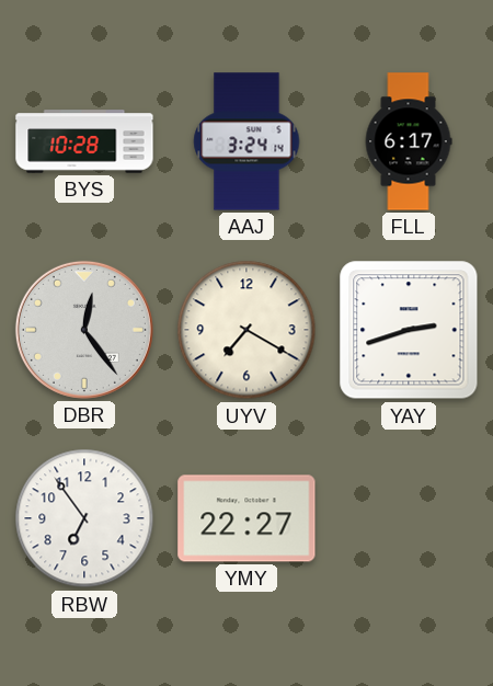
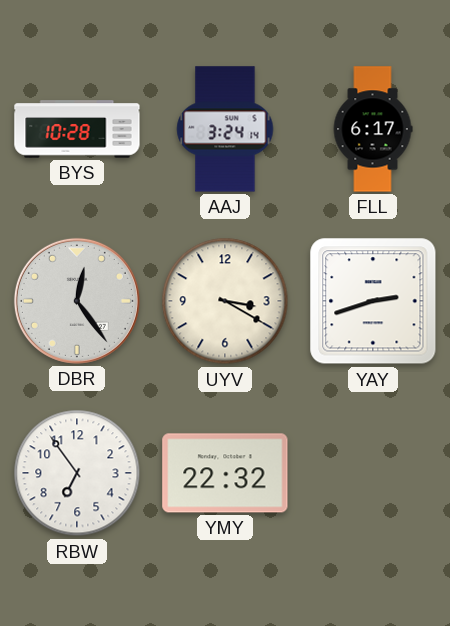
UYV: 7:20 -> 3:20 (225, 301)
YMY: 22:27 -> 22:32 (225, 473)
